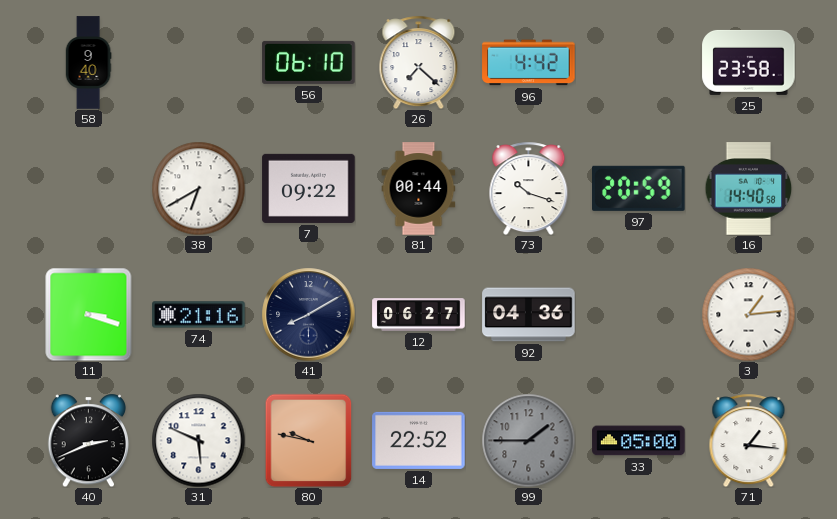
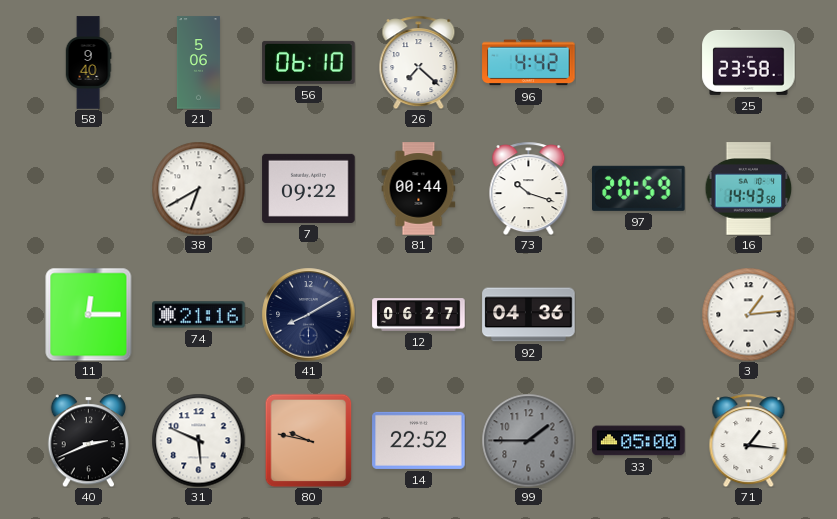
21: none -> 5:06 (198, 63)
16: 14:40 -> 14:43 (749, 189)
11: 3:18 -> 12:15 (89, 314)
